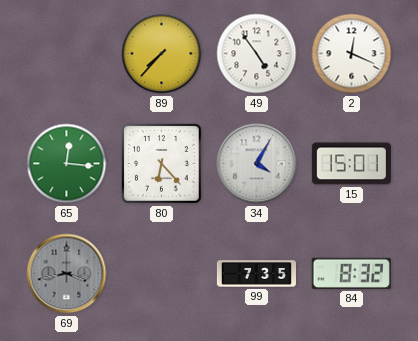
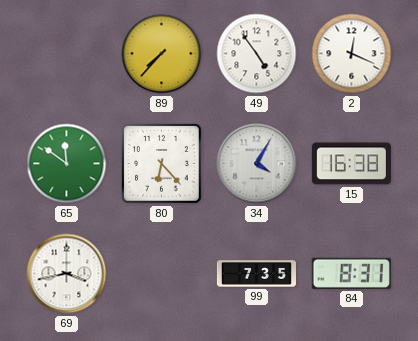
65: 12:16 -> 11:51 (67, 164)
15: 15:01 -> 16:38 (351, 164)
69 dial: grey -> white (67, 274)
84: 8:32 -> 8:31 (351, 273)
